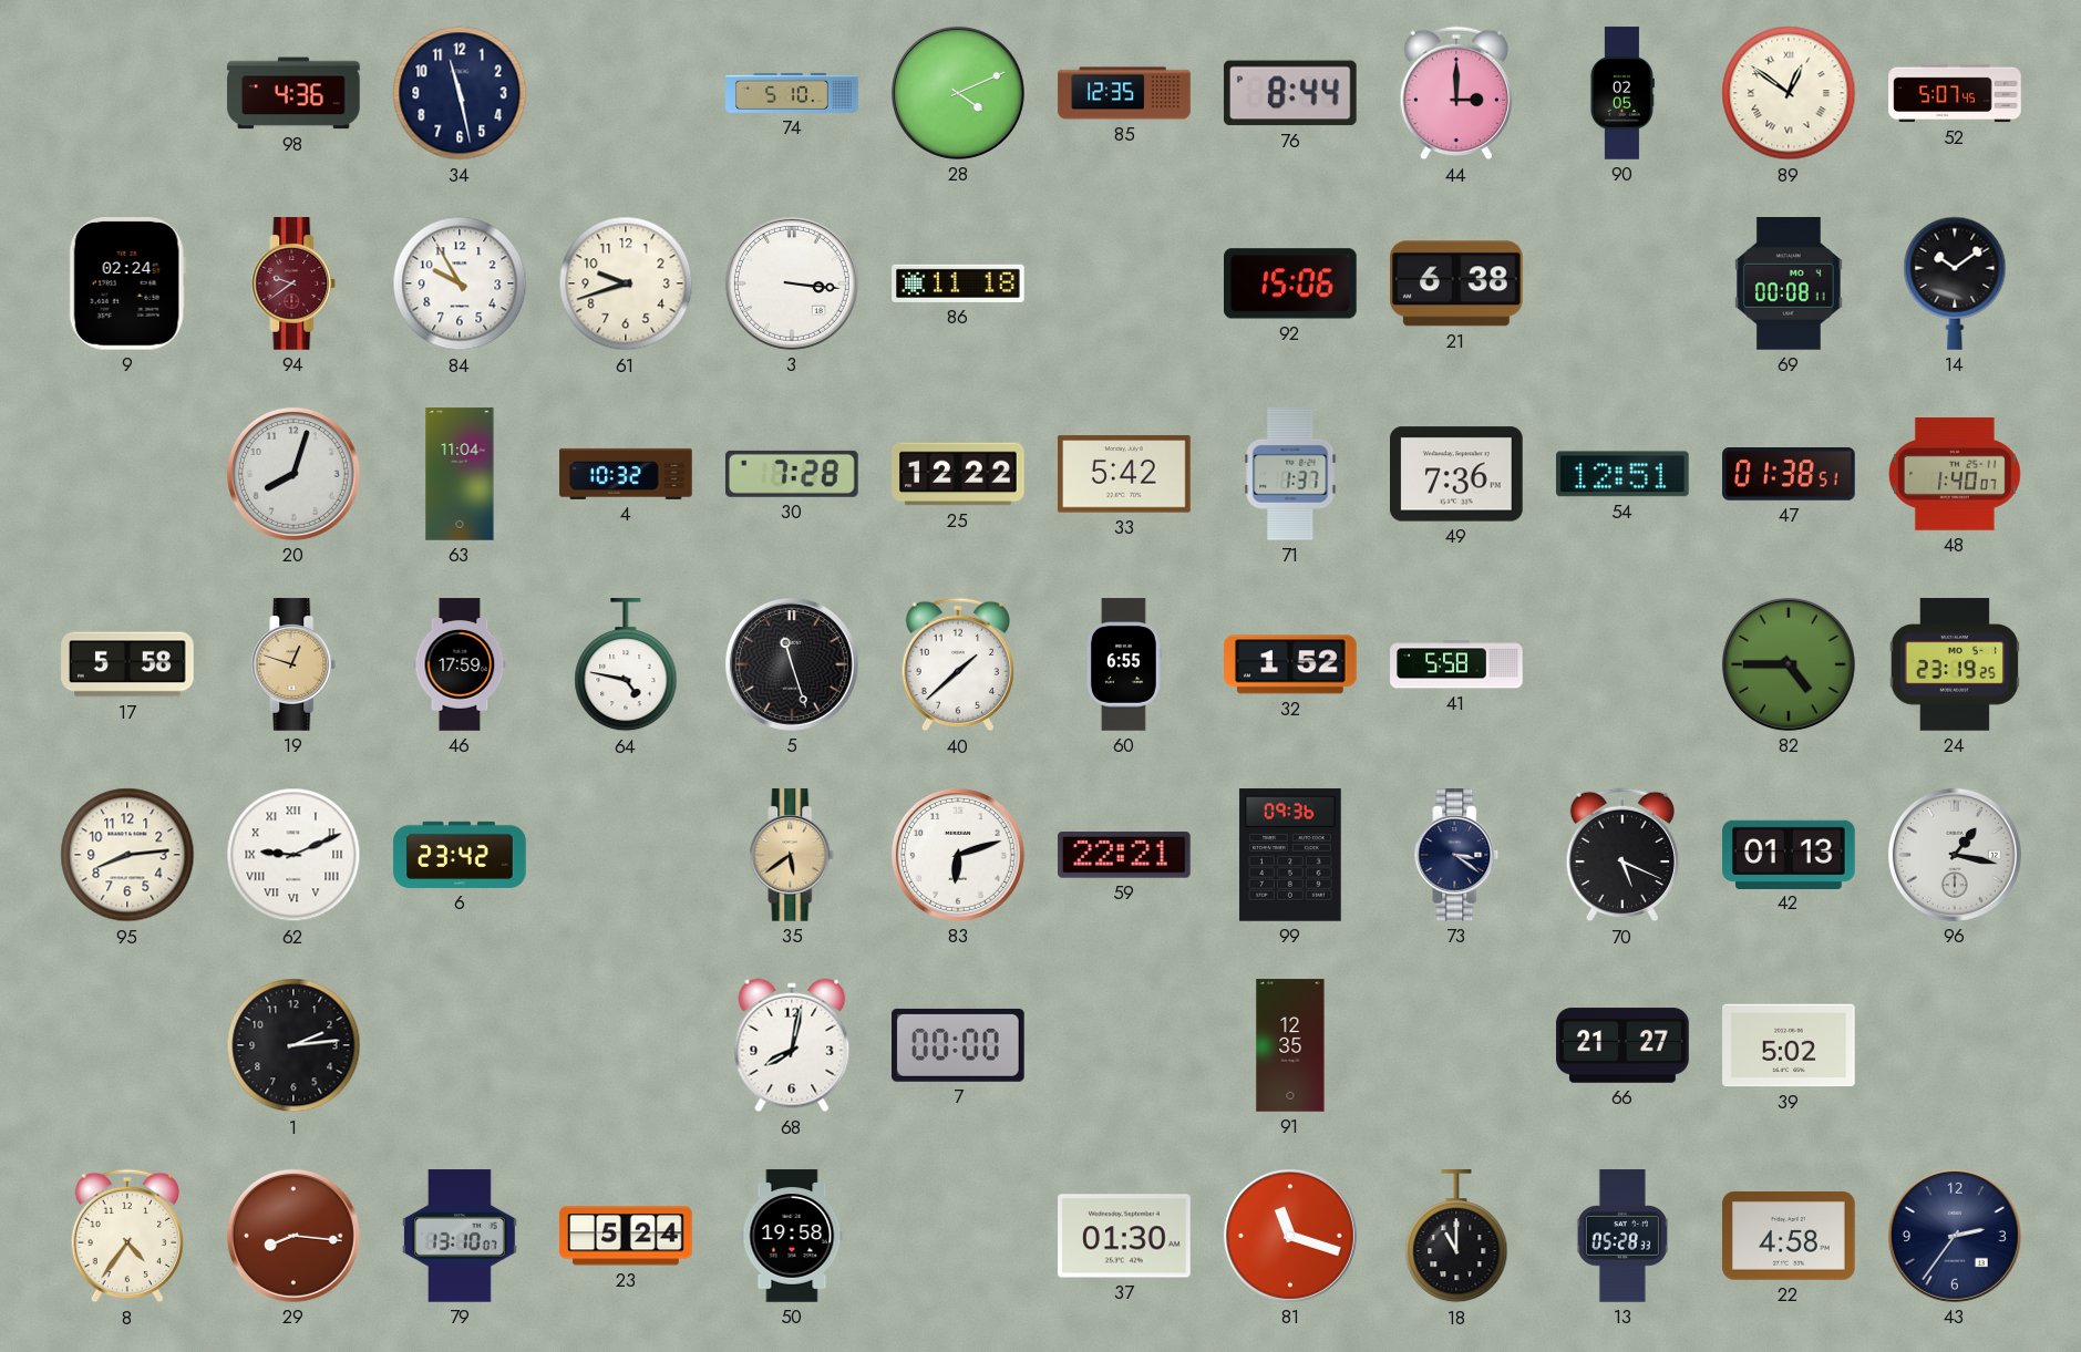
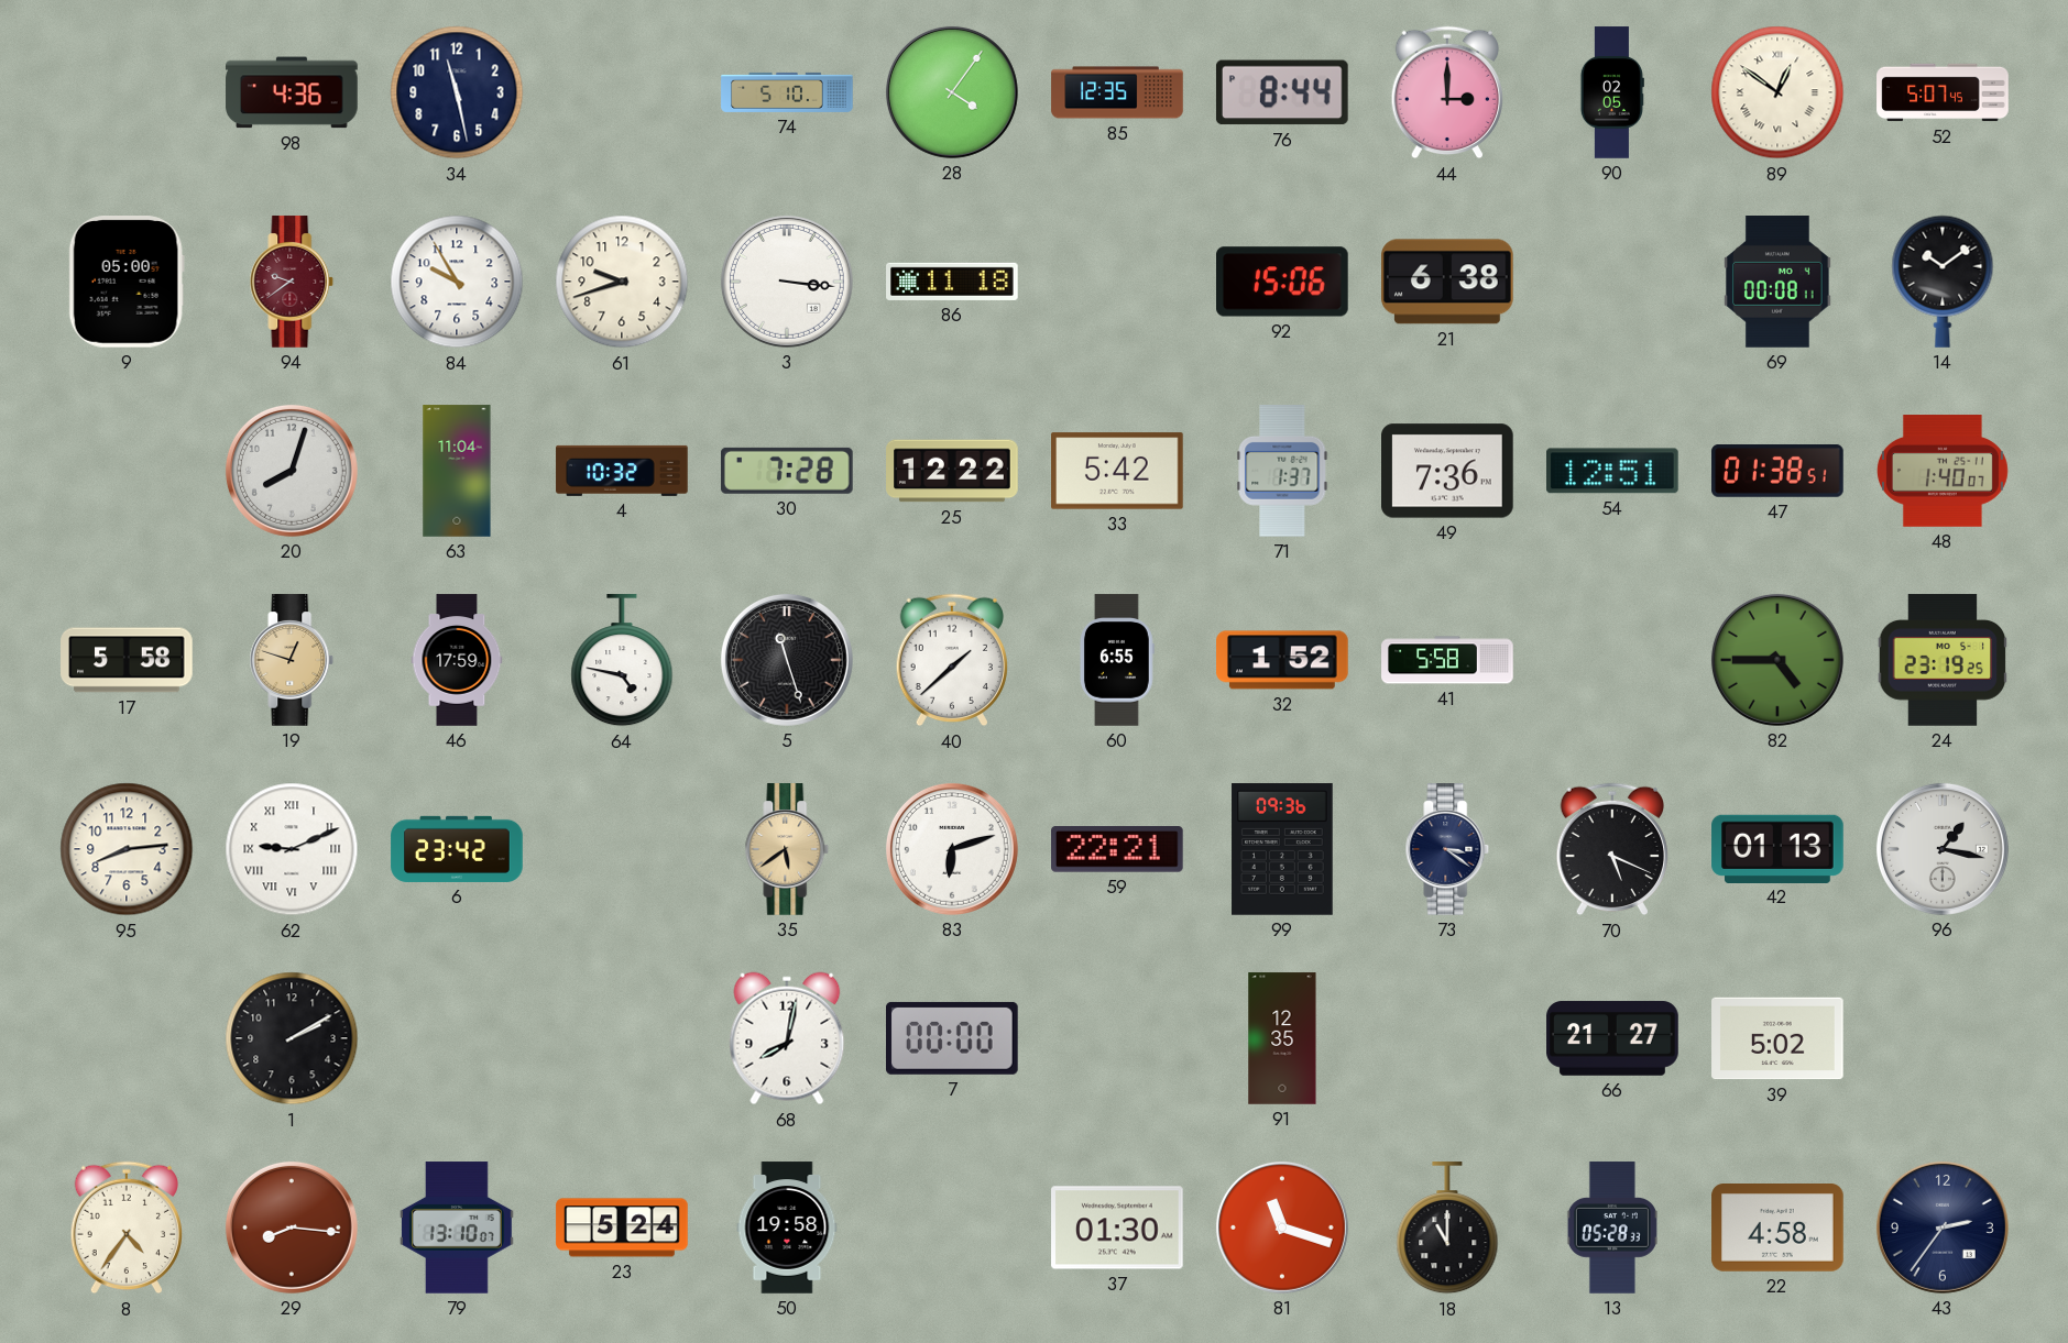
28: 4:11 -> 4:06 (952, 92)
9: 02:24 -> 05:00 (127, 283)
1: 2:14 -> 2:10 (292, 1038)
